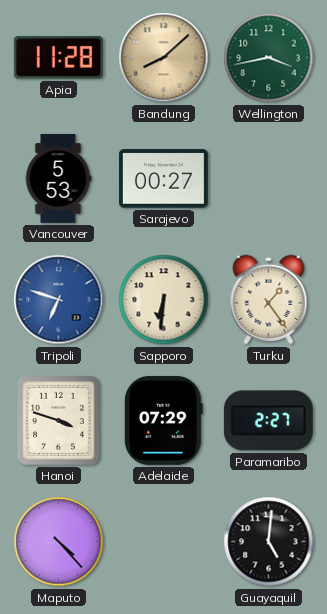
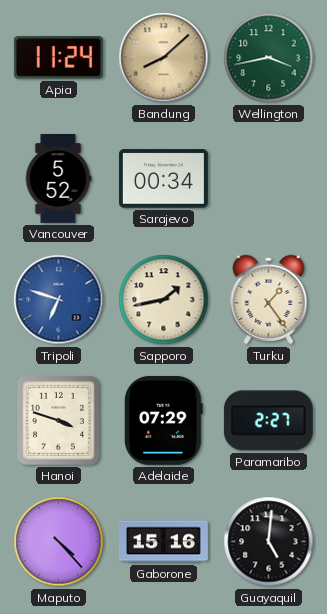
Apia: 11:28 -> 11:24 (58, 58)
Vancouver: 5:53 -> 5:52 (58, 178)
Sarajevo: 00:27 -> 00:34 (163, 179)
Sapporo: 6:31 -> 1:43 (164, 300)
Gaborone: none -> 15:16 (163, 542)
